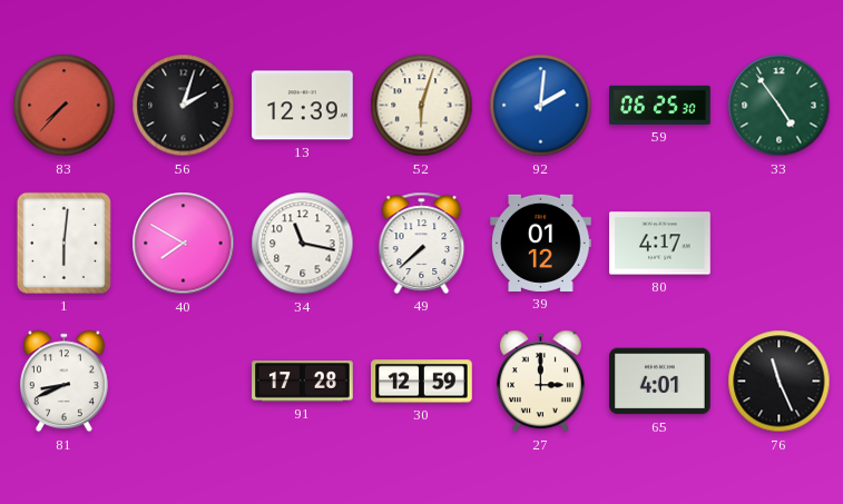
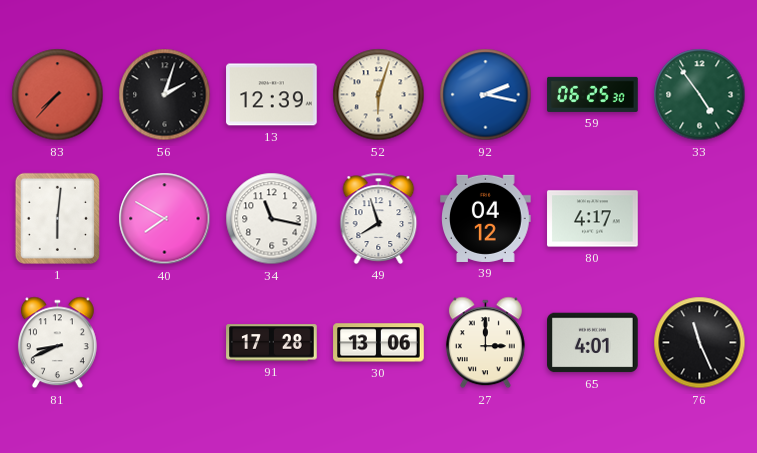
92: 2:01 -> 2:17 (486, 95)
49: 7:38 -> 7:57 (379, 218)
39: 01:12 -> 04:12 (486, 218)
30: 12:59 -> 13:06 (379, 343)
